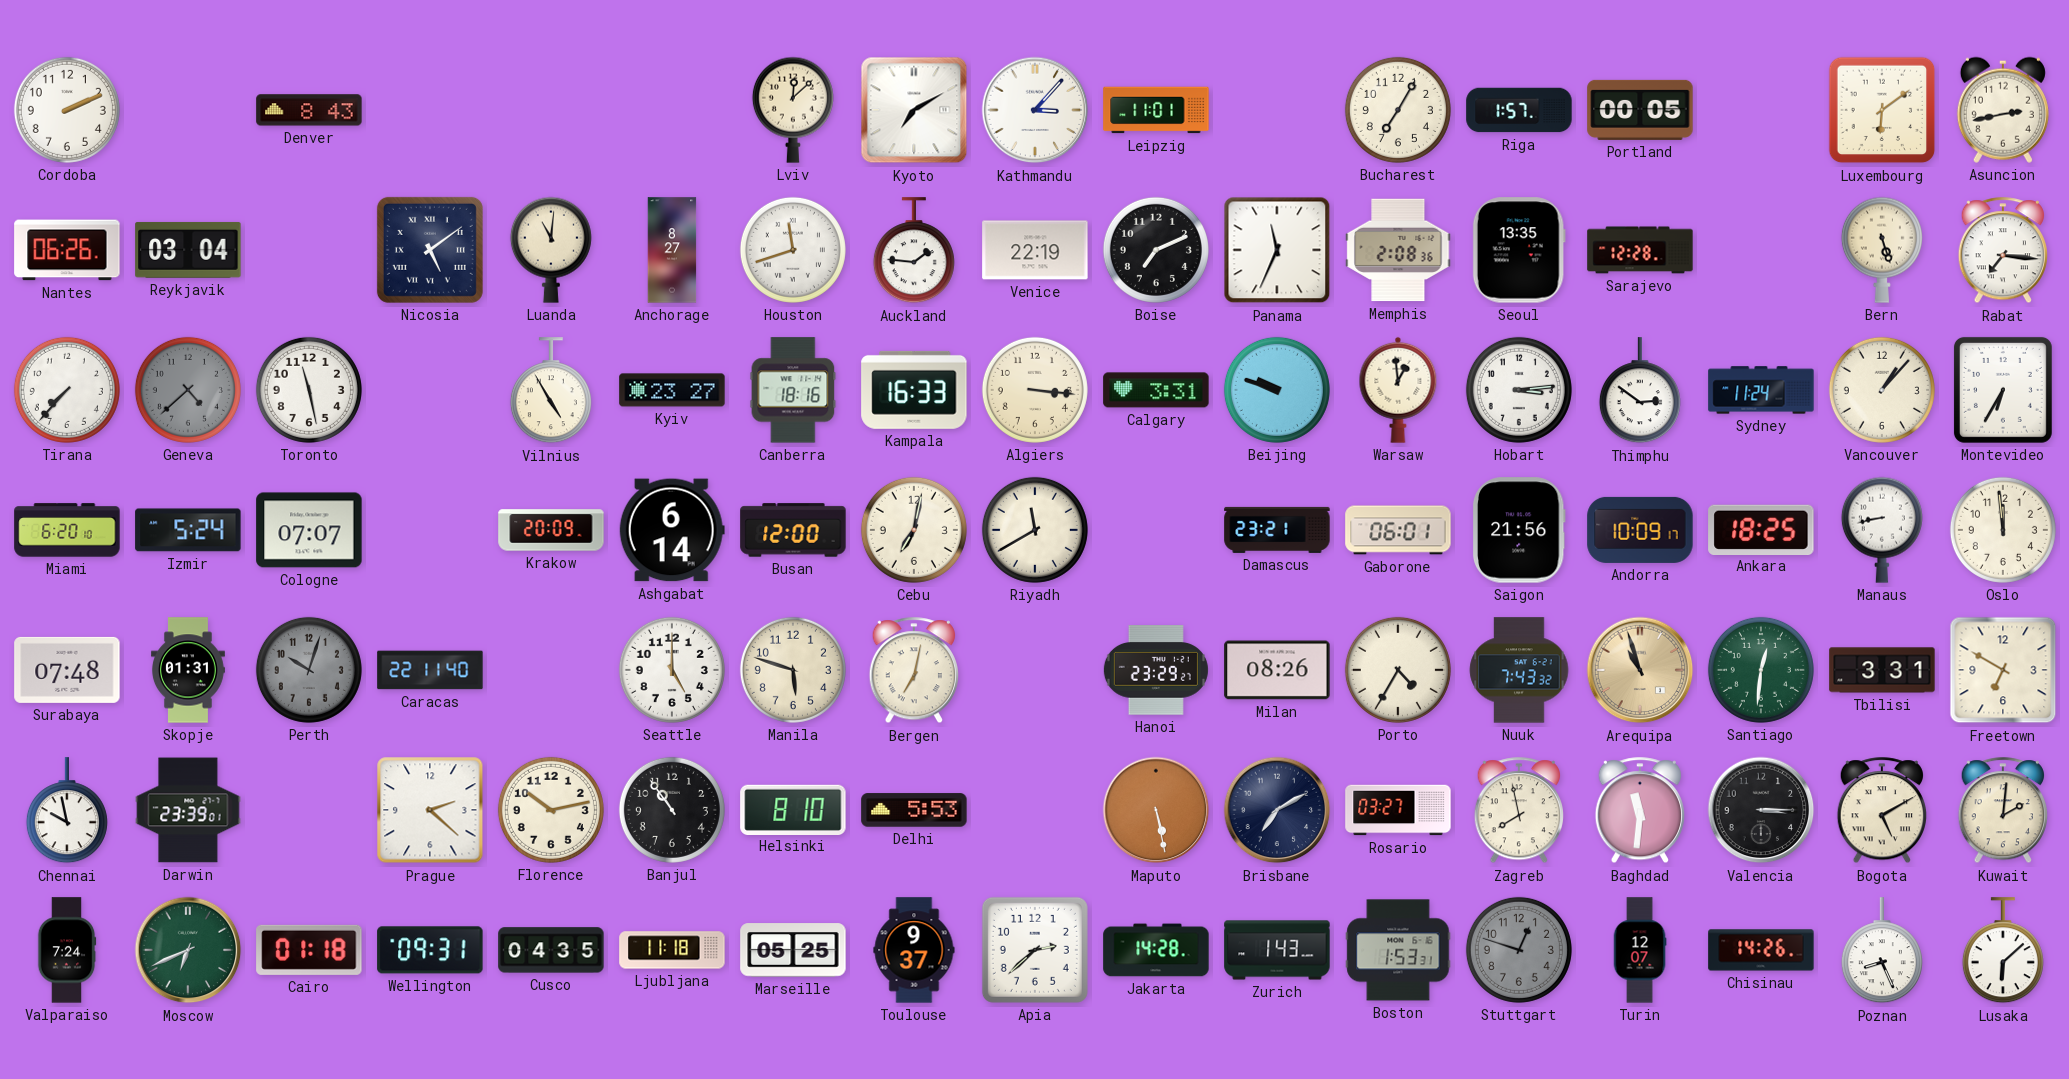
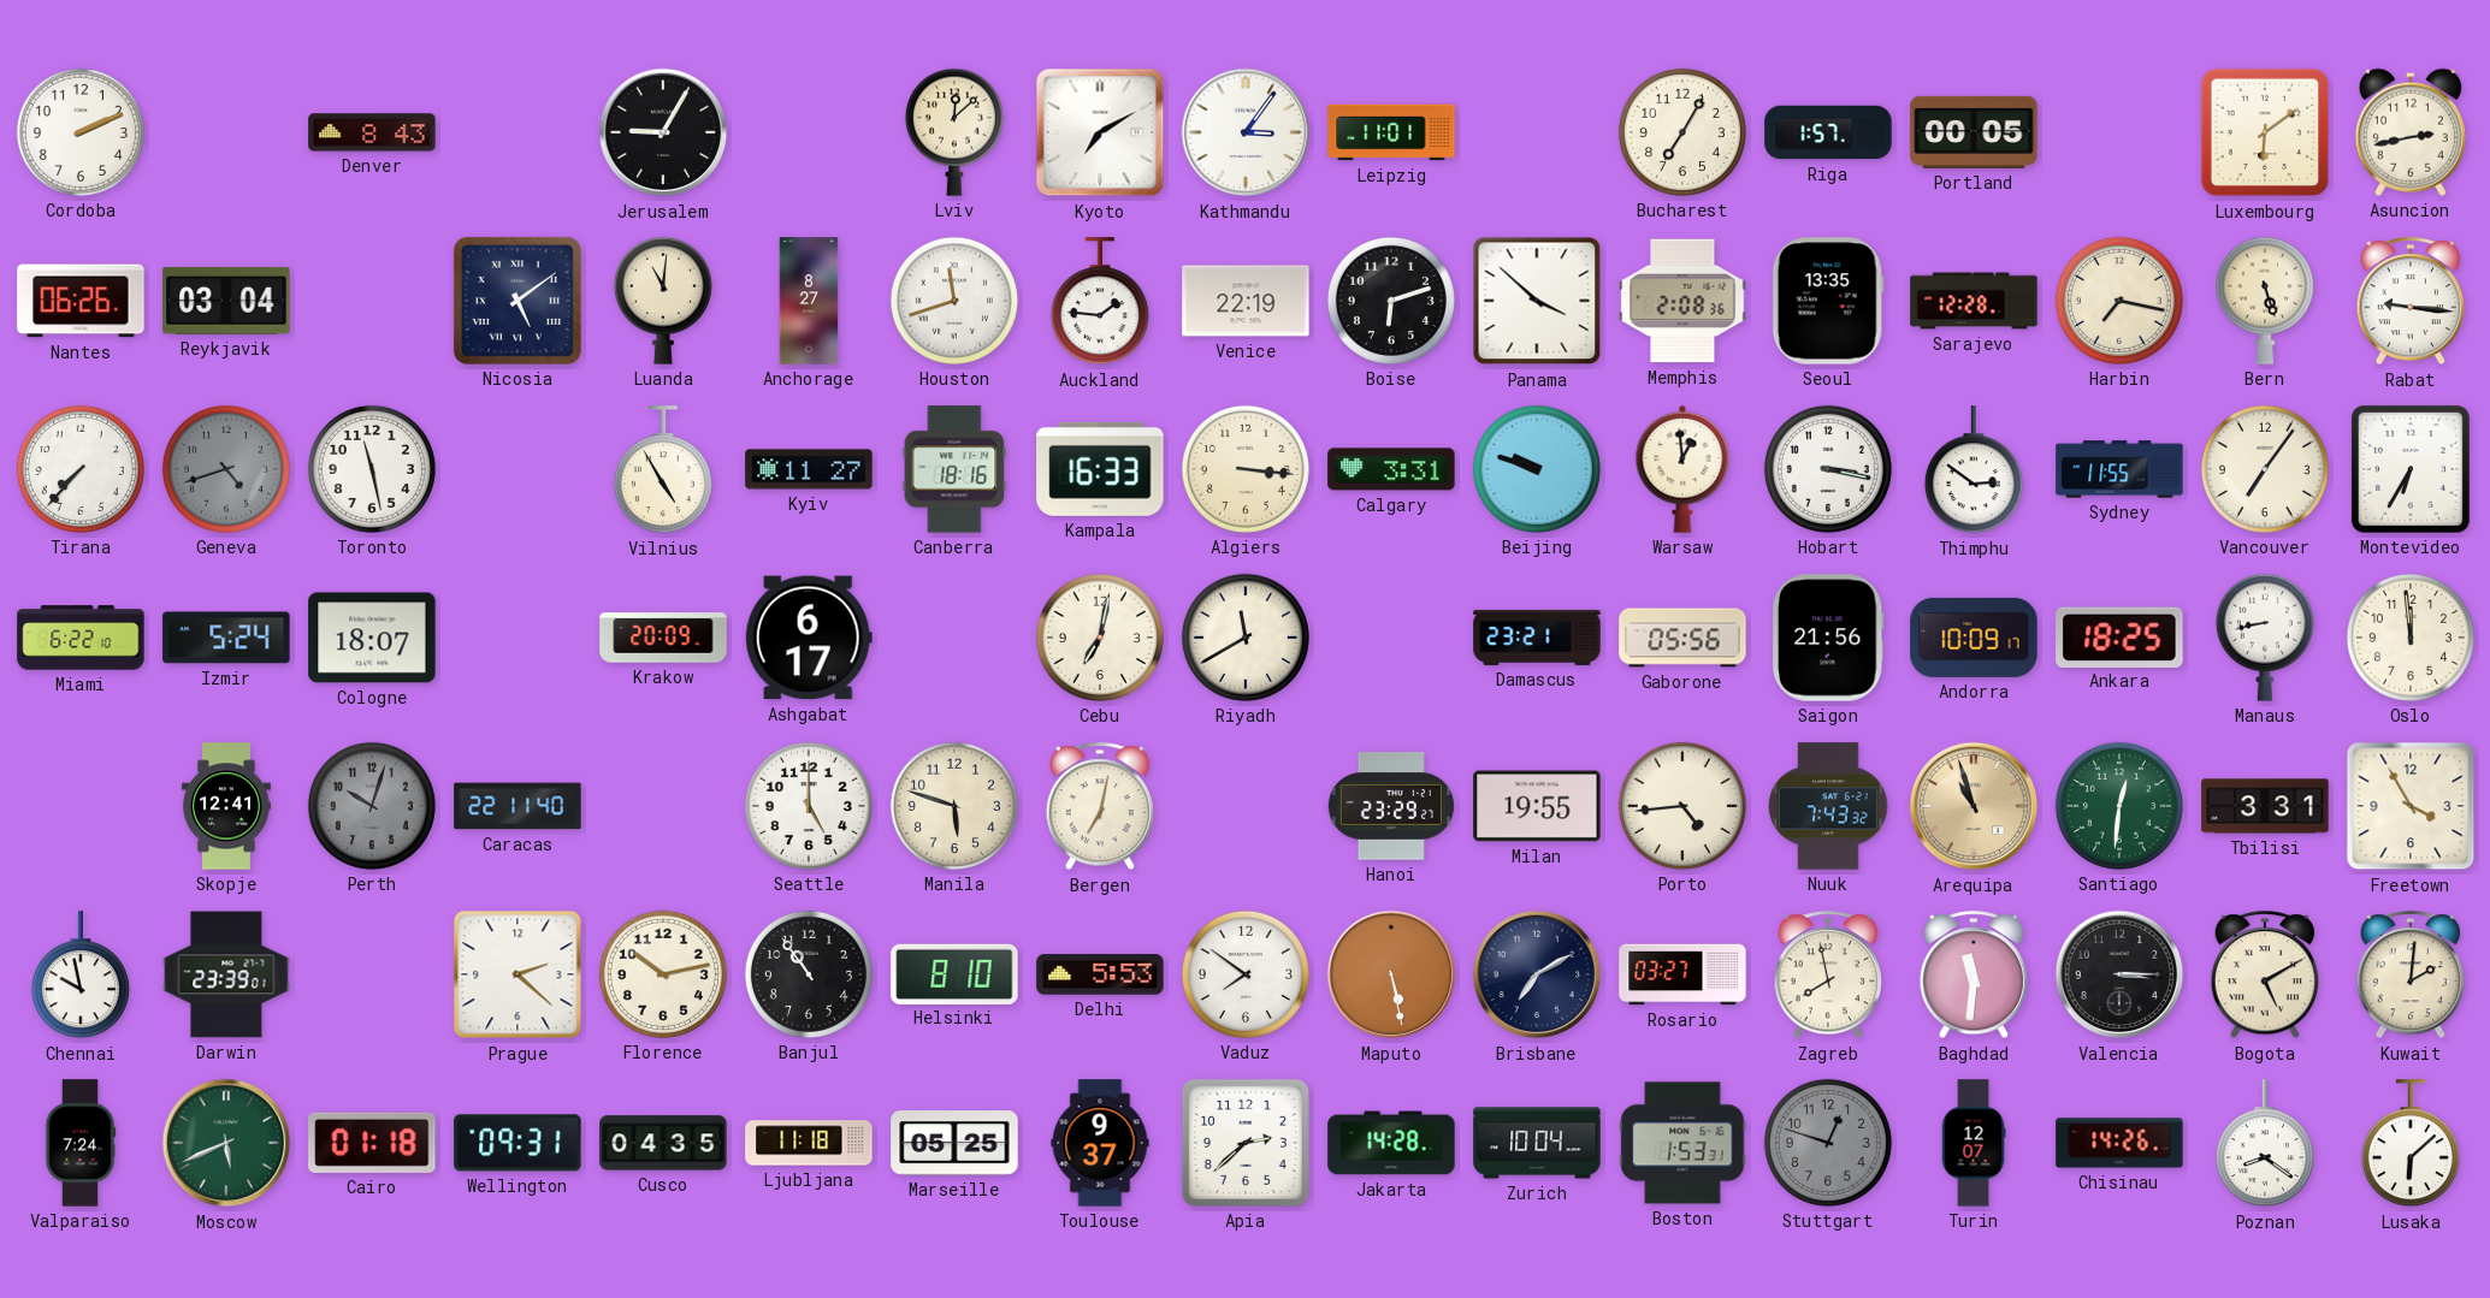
Jerusalem: none -> 9:05 (663, 132)
Kathmandu: 3:07 -> 3:06 (1246, 132)
Boise: 7:11 -> 6:12 (1391, 301)
Panama: 11:34 -> 3:52 (1537, 301)
Harbin: none -> 7:17 (2119, 301)
Rabat: 7:16 -> 9:16 (2409, 302)
Geneva: 4:38 -> 4:42 (226, 469)
Kyiv: 23:27 -> 11:27 (809, 469)
Hobart: 3:14 -> 3:17 (1828, 469)
Sydney: 11:24 -> 11:55 (2119, 469)
Vancouver: 1:07 -> 7:06 (2265, 469)
Miami: 6:20 -> 6:22 (81, 638)
Cologne: 07:07 -> 18:07 (372, 638)
Ashgabat: 6:14 -> 6:17 (809, 638)
Busan: 12:00 -> none (793, 530)
Gaborone: 06:01 -> 05:56 (1682, 638)
Surabaya: 07:48 -> none (67, 670)
Skopje: 01:31 -> 12:41 (226, 806)
Milan: 08:26 -> 19:55 (1537, 806)
Porto: 4:35 -> 4:44 (1682, 806)
Freetown: 6:50 -> 3:55 (2411, 806)
Vaduz: none -> 7:51 (1246, 974)
Moscow: 6:41 -> 5:41 (226, 1143)
Zurich: 1:43 -> 10:04 (1537, 1143)
Poznan: 8:26 -> 8:21 (2265, 1144)
